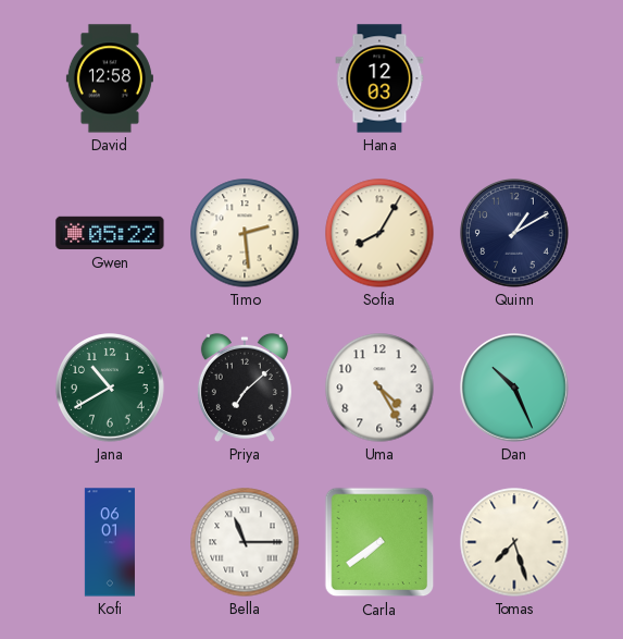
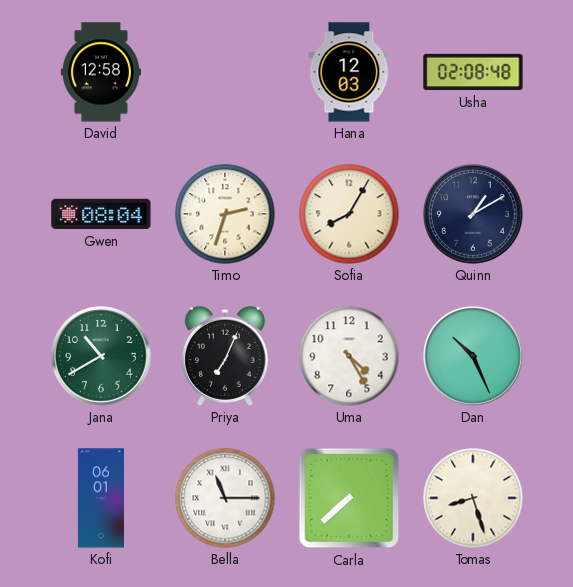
Usha: none -> 02:08 (473, 72)
Gwen: 05:22 -> 08:04 (101, 214)
Timo: 2:29 -> 2:33 (225, 214)
Priya: 7:08 -> 7:04 (225, 356)
Carla: 7:39 -> 7:38 (349, 498)
Tomas: 7:27 -> 8:27 (473, 498)
